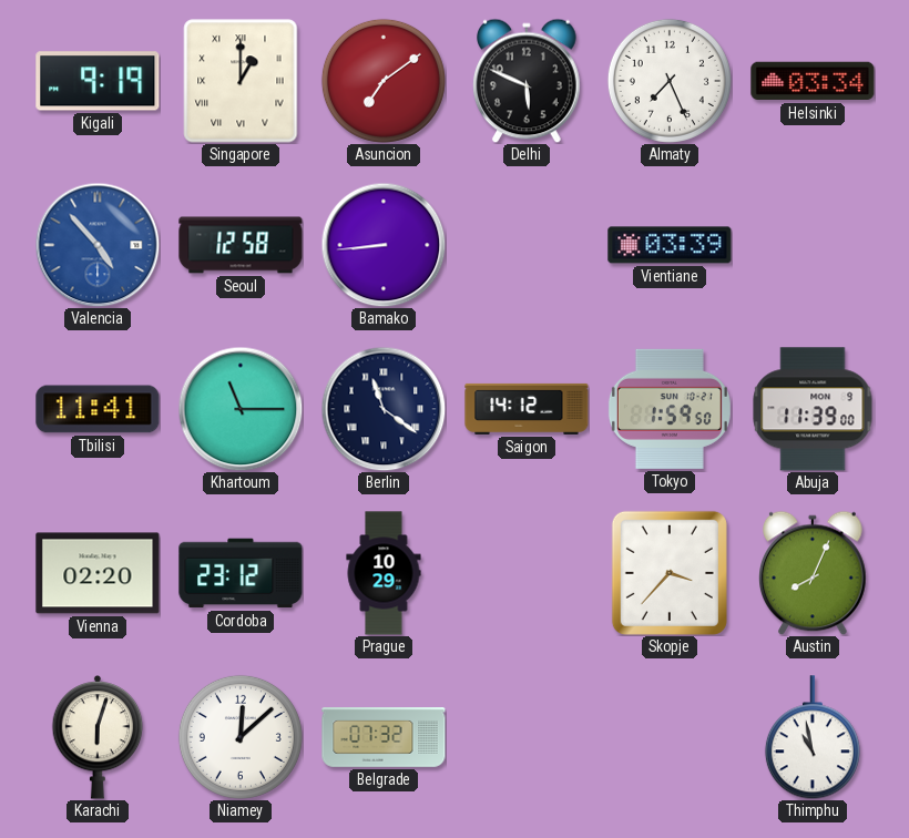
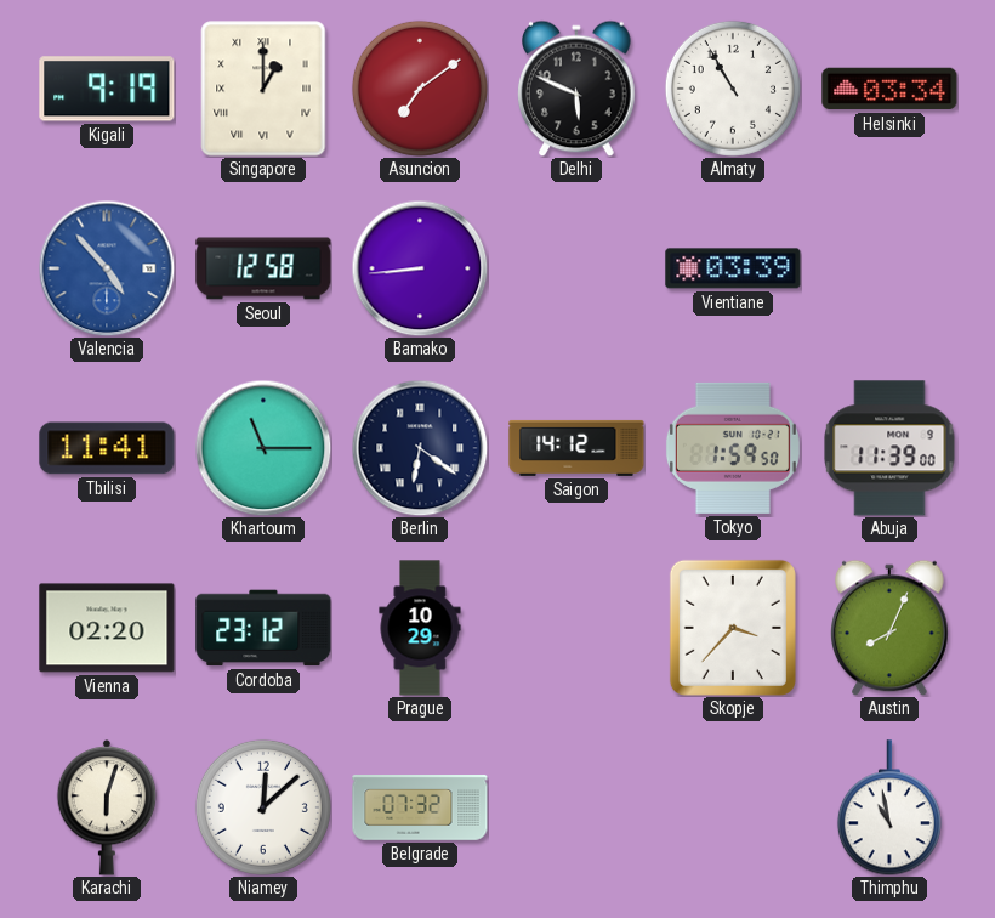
Almaty: 7:26 -> 10:55 (733, 89)
Berlin: 11:21 -> 6:21 (420, 448)
